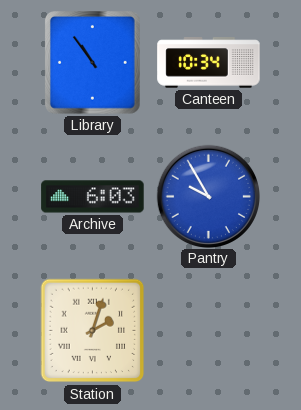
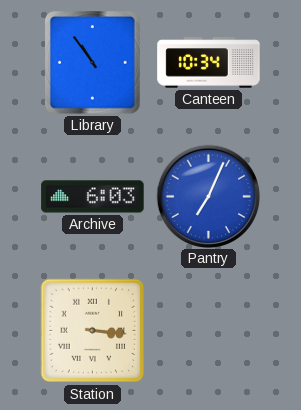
Pantry: 9:55 -> 7:04 (208, 196)
Station: 2:03 -> 3:16 (93, 331)
